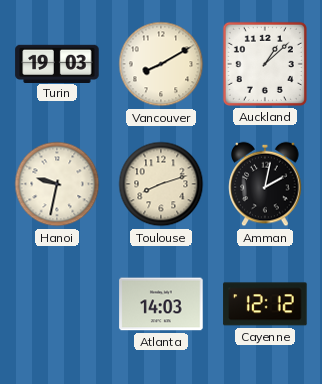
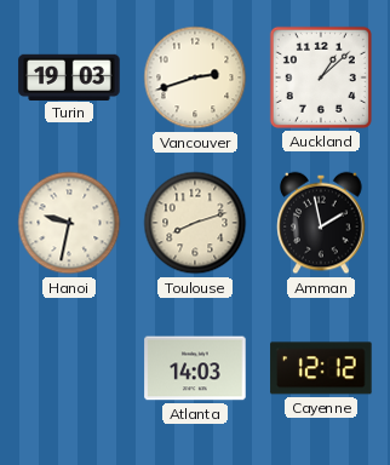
Vancouver: 8:10 -> 2:42 (195, 77)
Amman: 2:02 -> 1:58 (321, 223)
